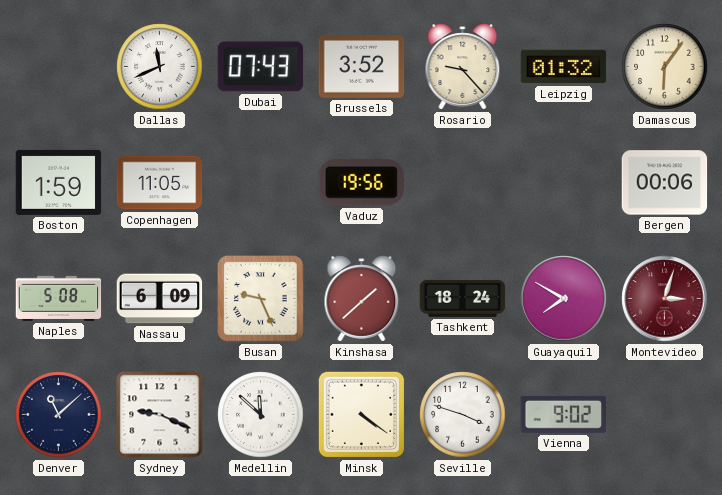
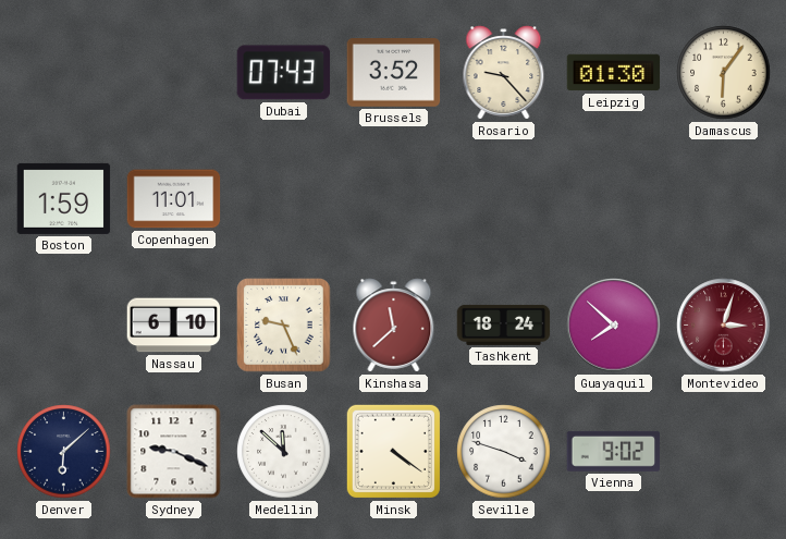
Dallas: 11:41 -> none (160, 67)
Leipzig: 01:32 -> 01:30 (614, 73)
Copenhagen: 11:05 -> 11:01 (174, 199)
Vaduz: 19:56 -> none (361, 183)
Bergen: 00:06 -> none (665, 183)
Naples: 5:08 -> none (59, 298)
Nassau: 6:09 -> 6:10 (174, 326)
Kinshasa: 1:38 -> 11:38 (394, 326)
Guayaquil: 7:50 -> 7:52 (614, 326)
Denver: 11:08 -> 6:08 (64, 452)
